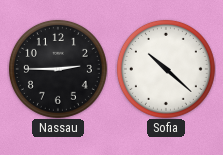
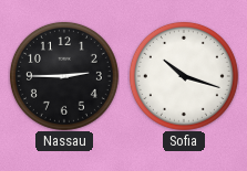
Sofia: 10:22 -> 10:18 (184, 76)
